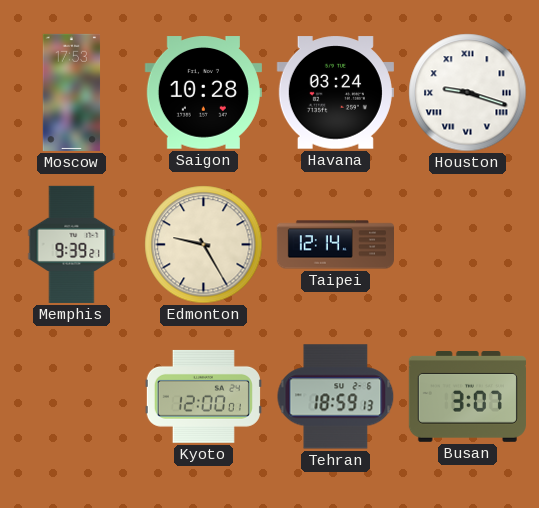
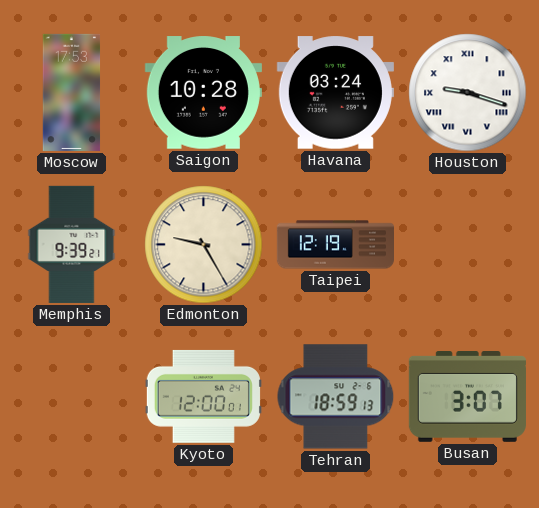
Taipei: 12:14 -> 12:19 (335, 245)
